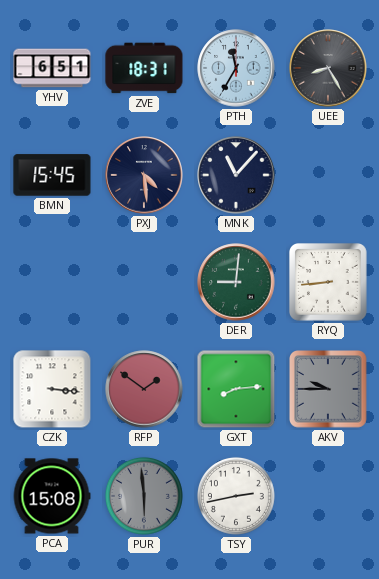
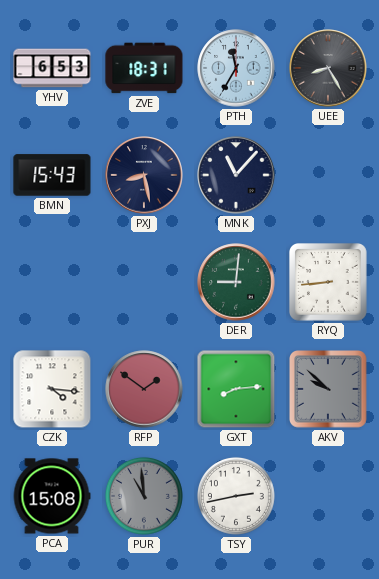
YHV: 6:51 -> 6:53 (52, 68)
BMN: 15:45 -> 15:43 (52, 175)
PXJ: 4:29 -> 8:28 (144, 175)
CZK: 3:16 -> 4:16 (52, 389)
AKV: 9:45 -> 9:52 (329, 390)
PUR: 5:59 -> 10:59 (144, 496)
